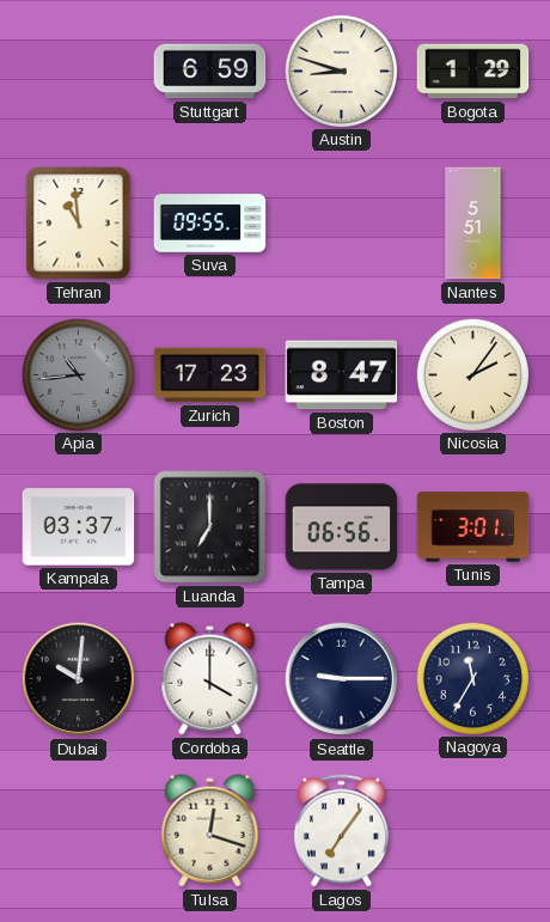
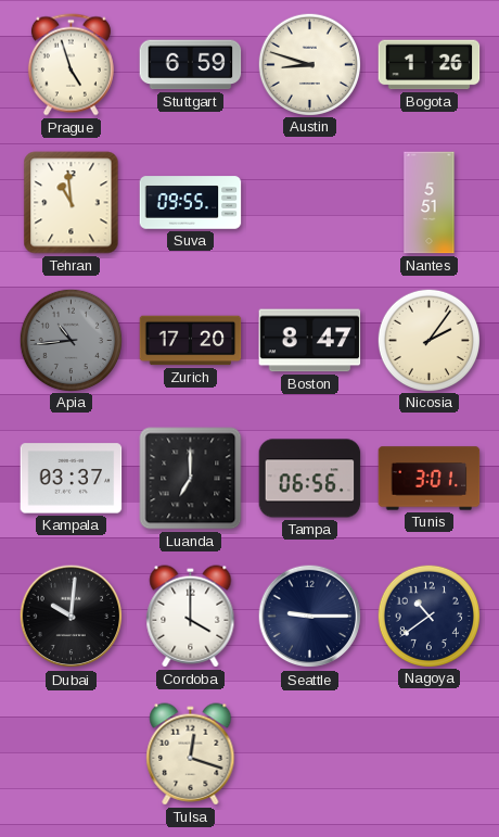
Prague: none -> 4:57 (71, 65)
Bogota: 1:29 -> 1:26 (430, 65)
Zurich: 17:23 -> 17:20 (191, 341)
Nagoya: 11:35 -> 10:39 (428, 616)
Lagos: 7:06 -> none (341, 831)
